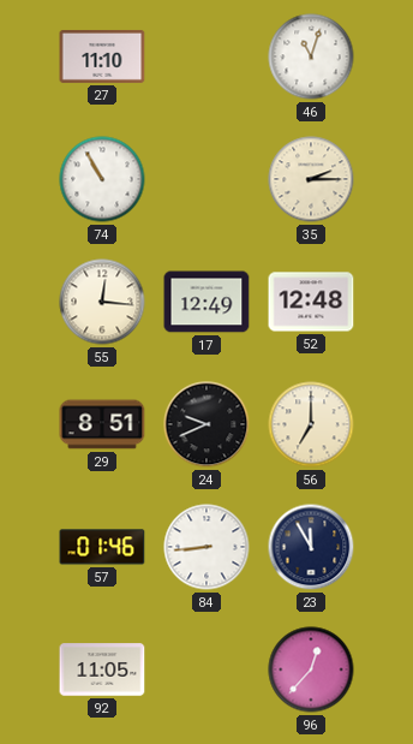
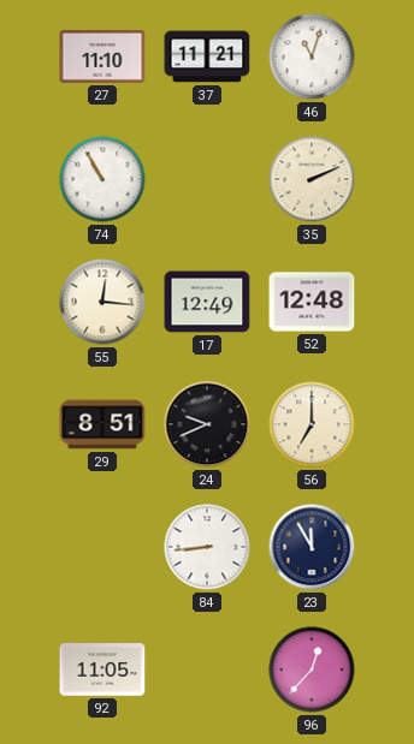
37: none -> 11:21 (207, 56)
35: 2:15 -> 2:11 (312, 179)
57: 01:46 -> none (102, 547)
